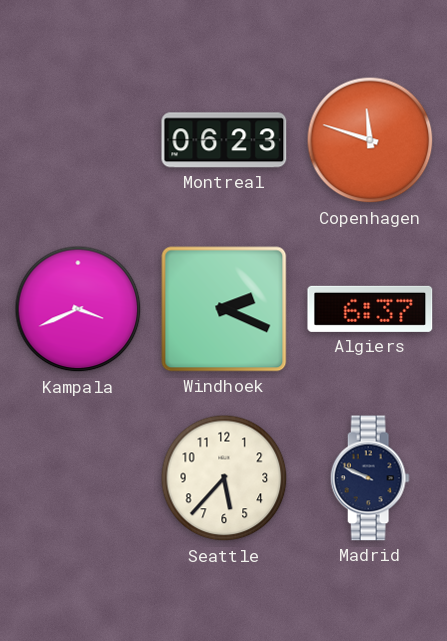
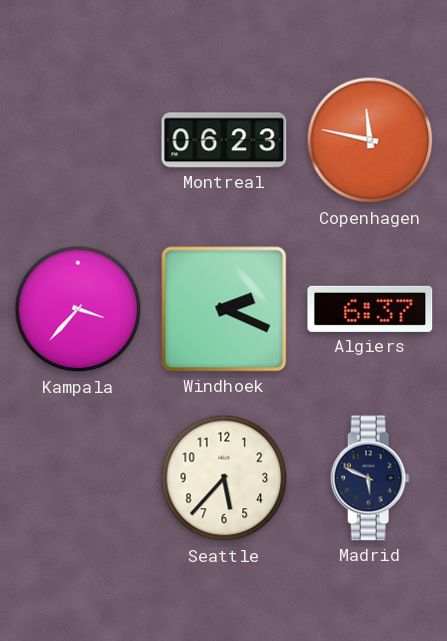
Copenhagen: 11:48 -> 11:47 (370, 140)
Kampala: 3:41 -> 3:37 (78, 309)
Madrid: 9:49 -> 5:49 (370, 478)
